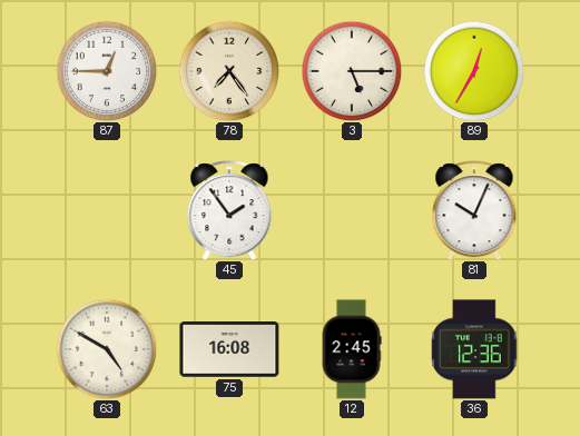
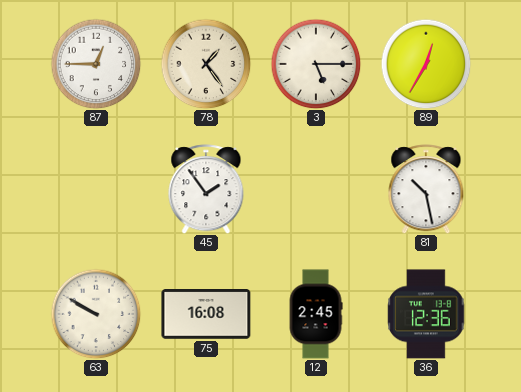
78: 7:24 -> 1:24 (206, 64)
81: 10:04 -> 10:28 (426, 189)
63: 4:50 -> 9:50 (96, 314)
